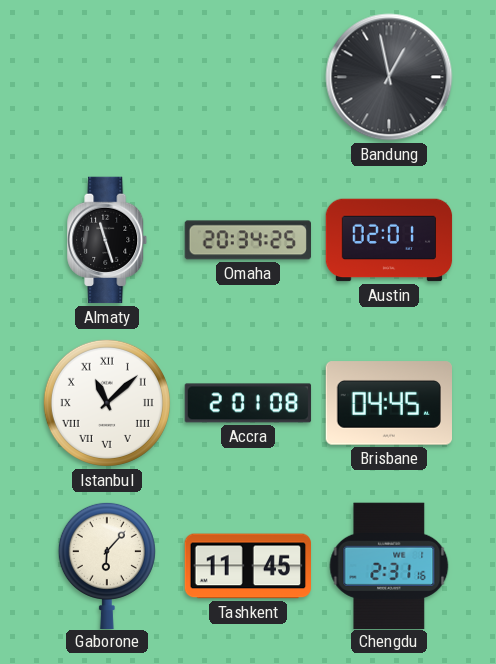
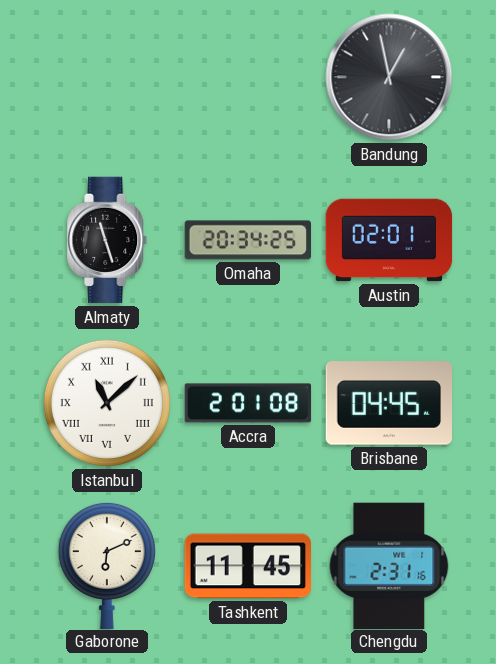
Gaborone: 6:07 -> 6:11 (107, 565)
